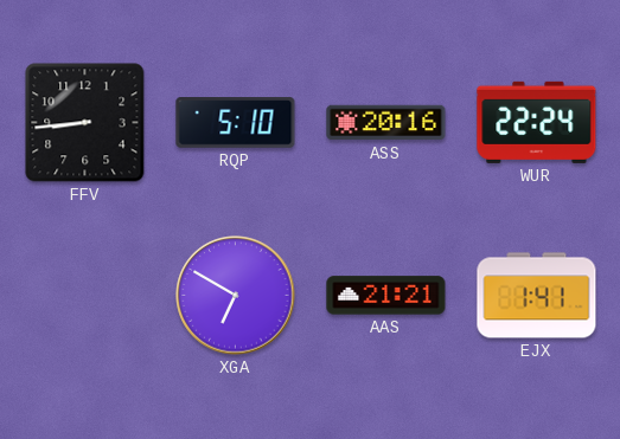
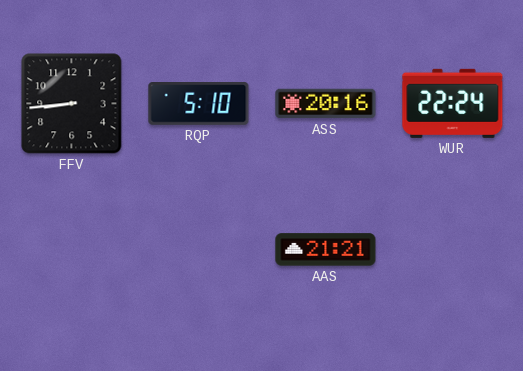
XGA: 6:50 -> none (236, 296)
EJX: 1:41 -> none (537, 296)
